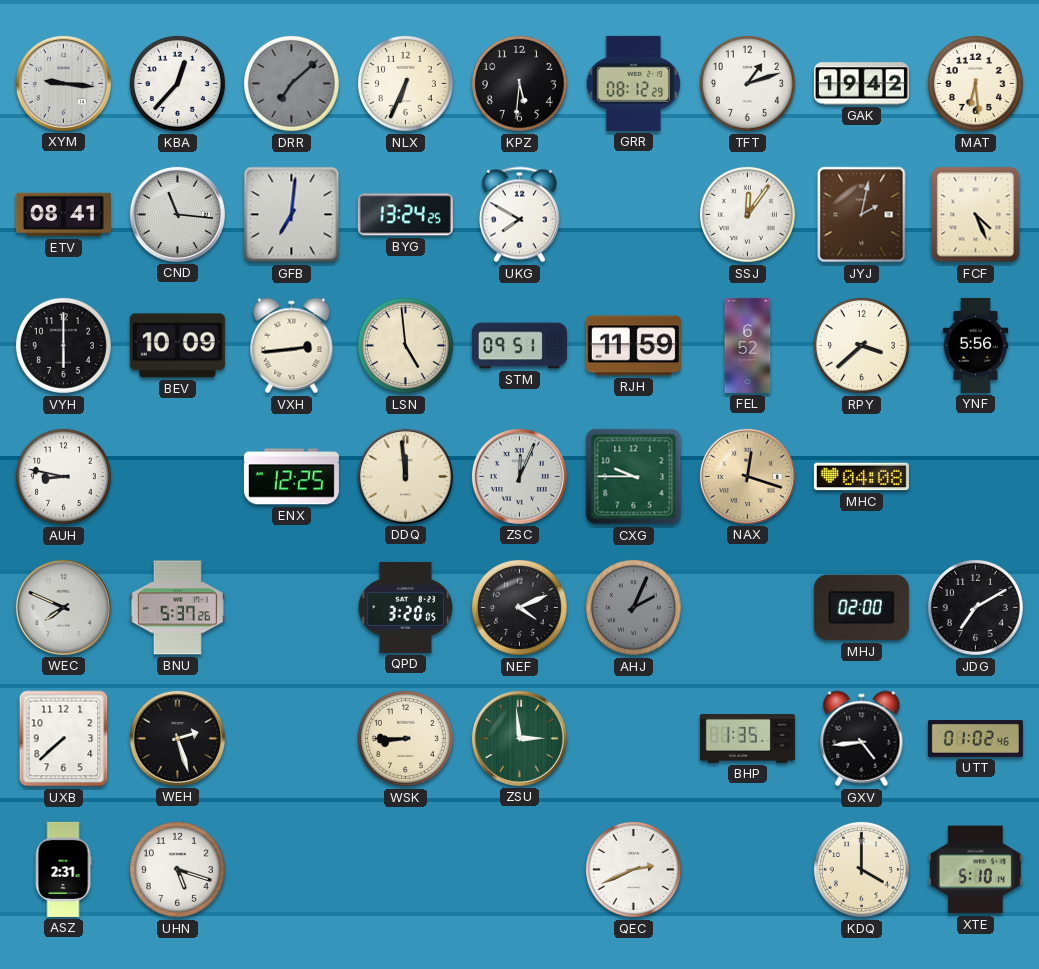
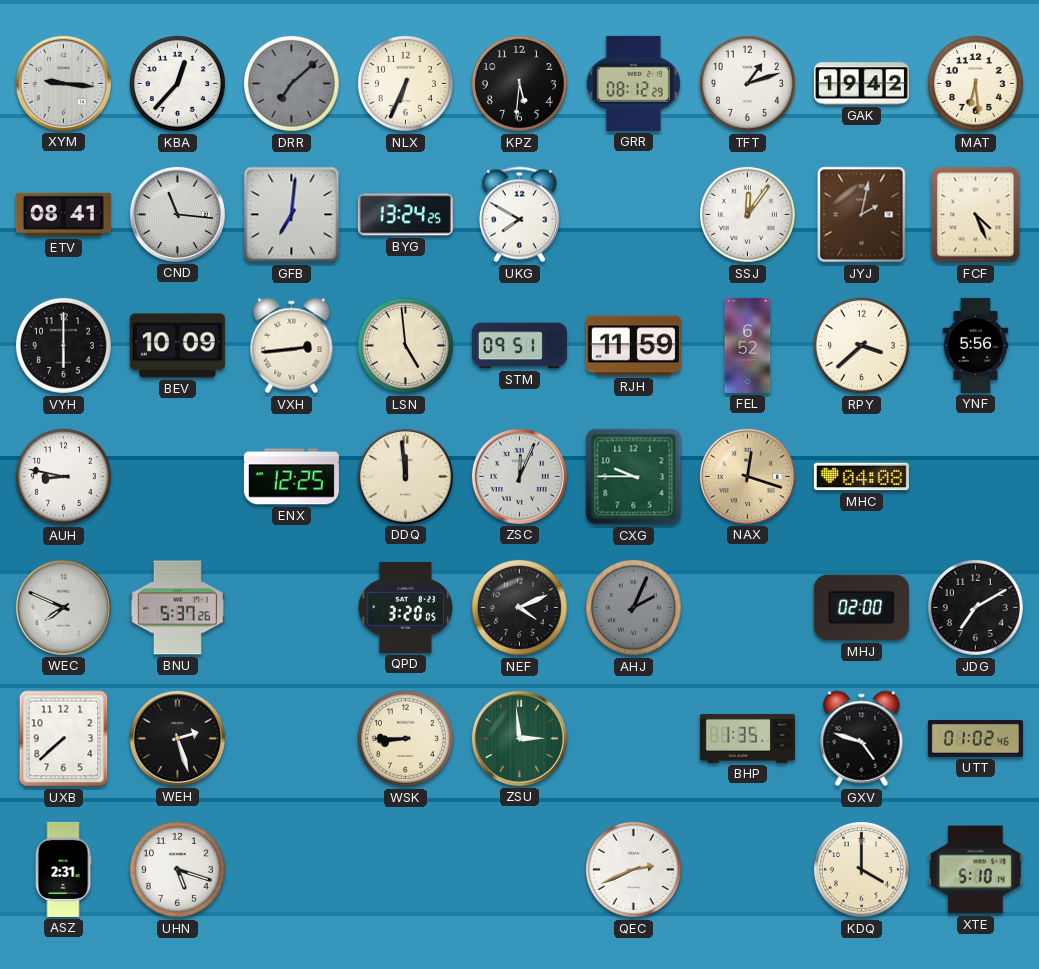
GXV: 4:44 -> 4:48 (862, 739)
